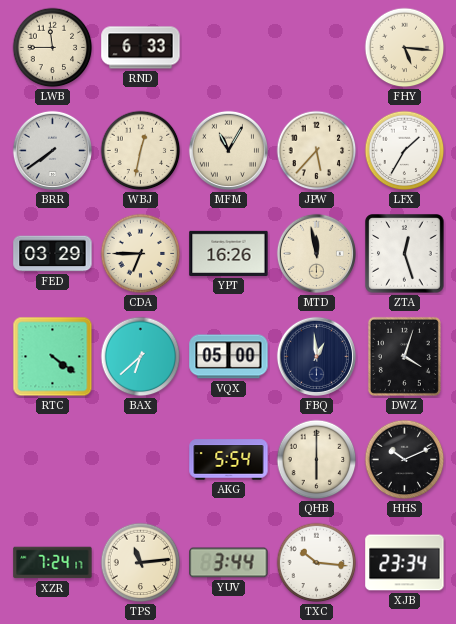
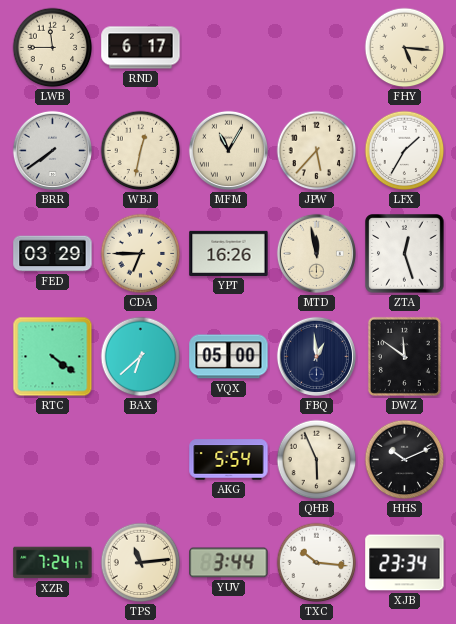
RND: 6:33 -> 6:17 (141, 48)
DWZ: 4:03 -> 11:51 (404, 356)
QHB: 6:00 -> 5:56 (317, 460)
